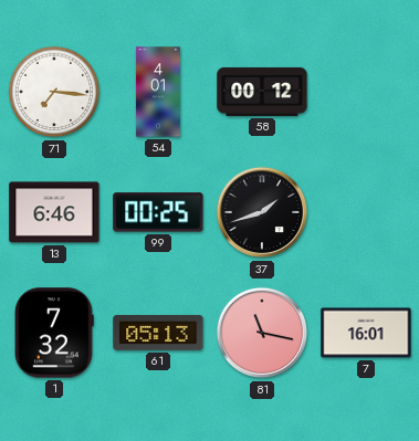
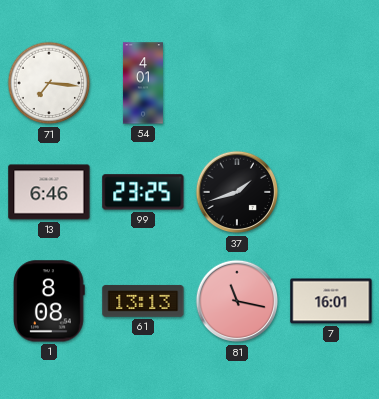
58: 00:12 -> none (262, 92)
99: 00:25 -> 23:25 (143, 192)
1: 7:32 -> 8:08 (50, 301)
61: 05:13 -> 13:13 (143, 301)
